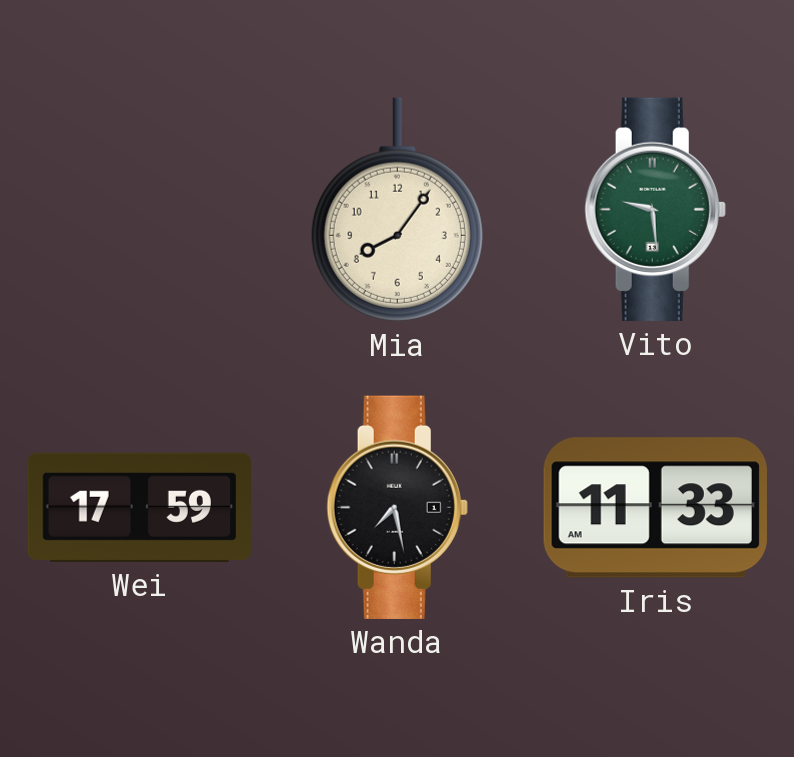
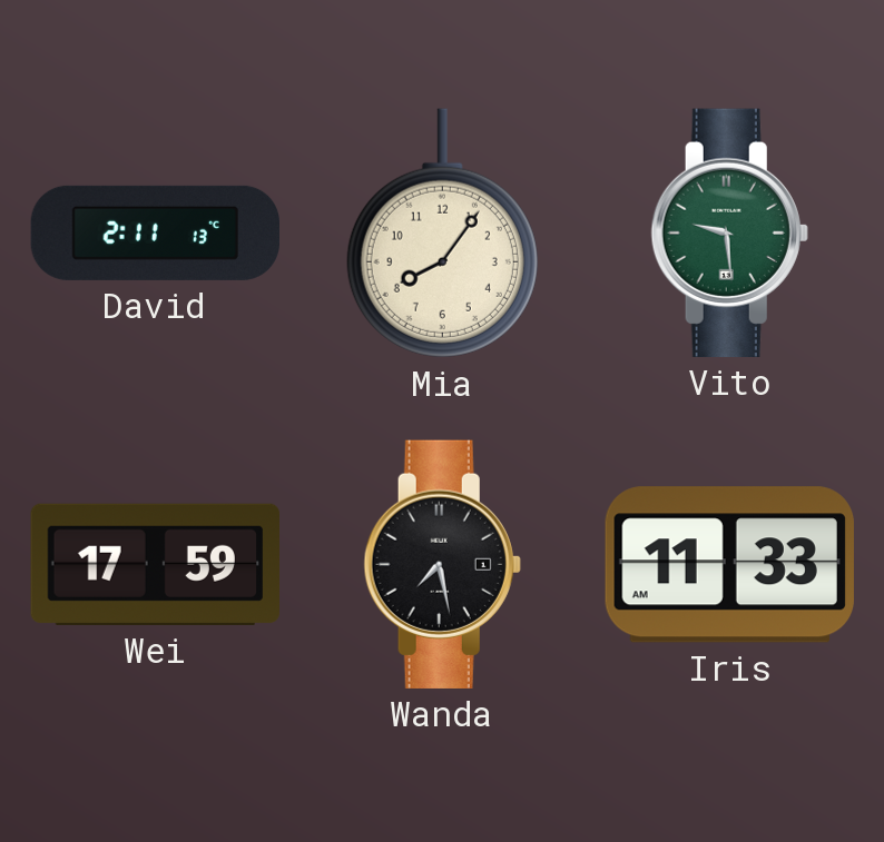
David: none -> 2:11 (156, 232)
